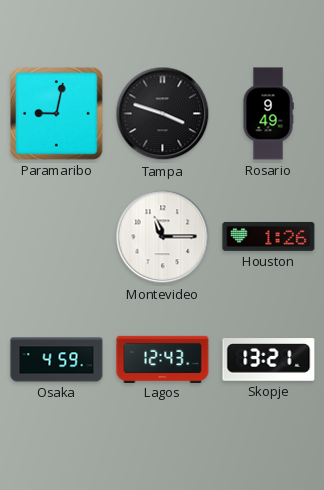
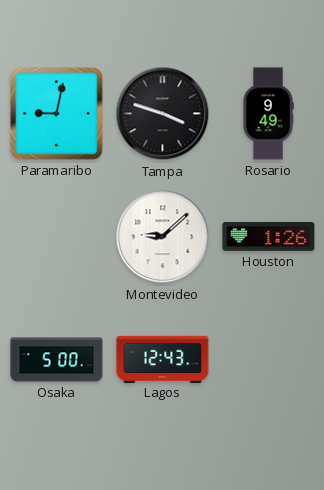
Montevideo: 11:15 -> 9:08 (163, 237)
Osaka: 4:59 -> 5:00 (57, 360)
Skopje: 13:21 -> none (269, 360)
